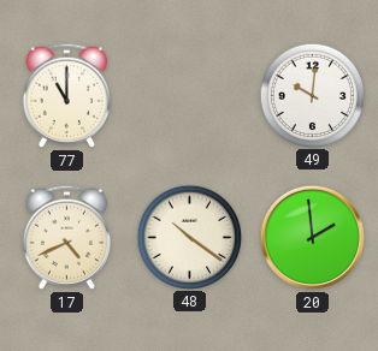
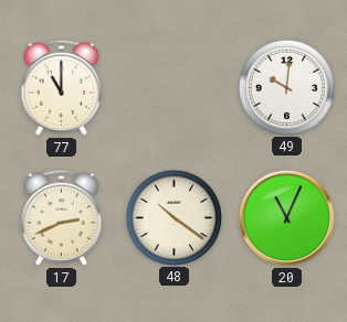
17: 4:41 -> 2:41 (62, 217)
20: 1:59 -> 11:04 (286, 217)
